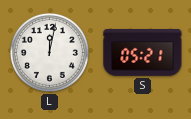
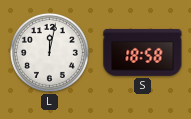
S: 05:21 -> 18:58 (143, 52)
